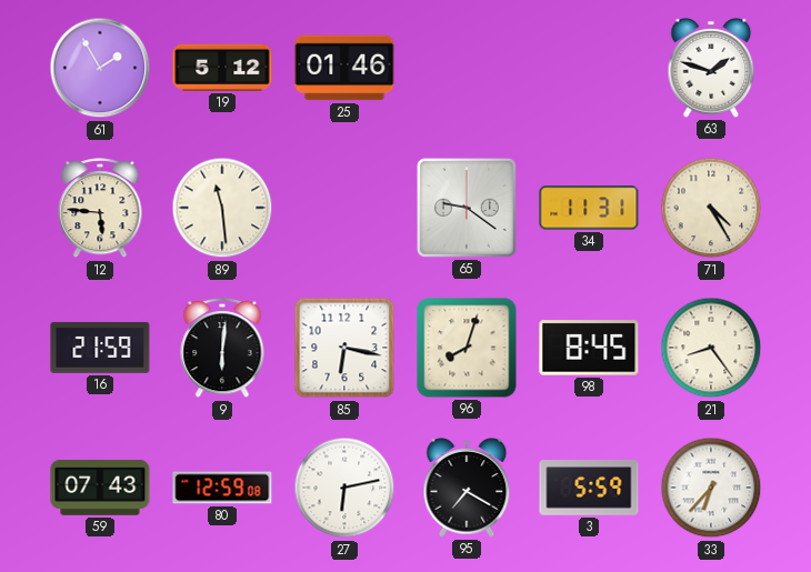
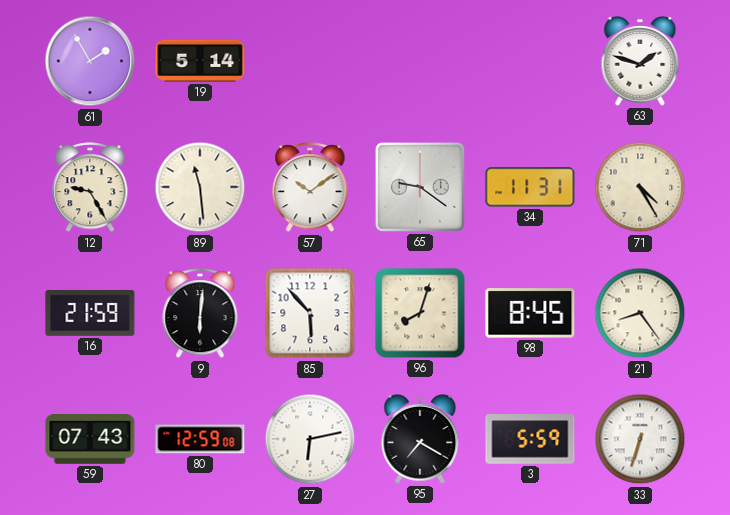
19: 5:12 -> 5:14 (200, 61)
25: 01:46 -> none (344, 68)
12: 5:46 -> 9:25 (90, 188)
57: none -> 10:09 (310, 188)
85: 6:17 -> 5:53 (310, 313)
33: 6:37 -> 6:33 (640, 439)
